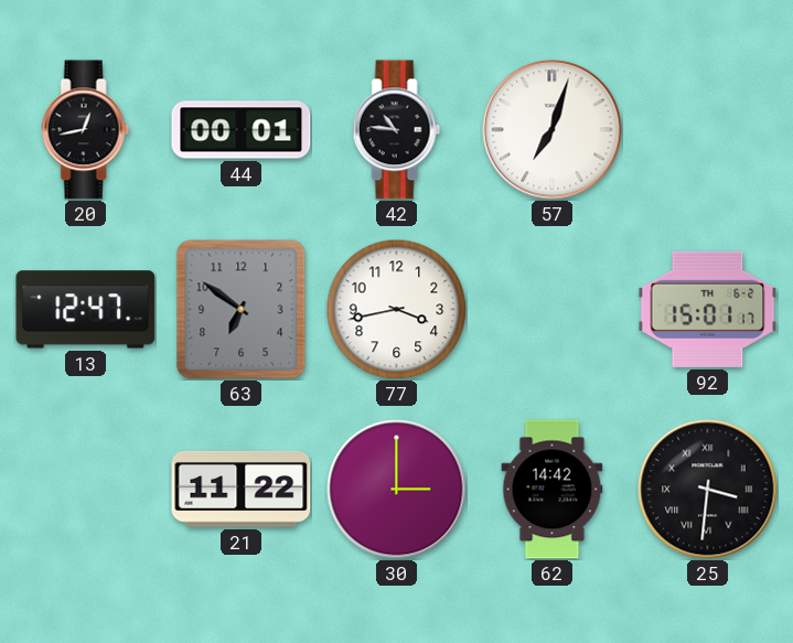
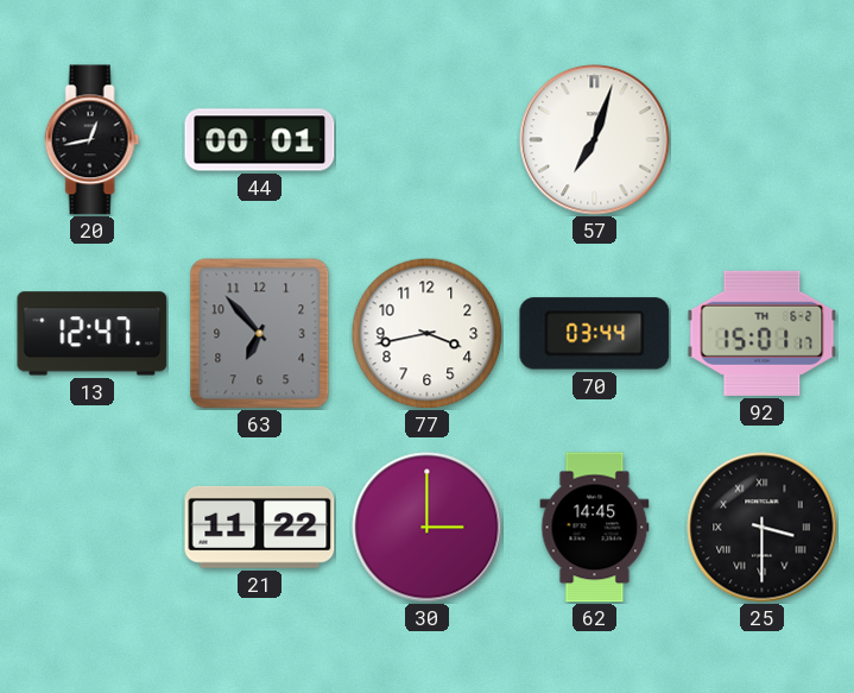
42: 10:46 -> none (397, 130)
63: 6:51 -> 6:53 (260, 334)
70: none -> 03:44 (595, 334)
62: 14:42 -> 14:45 (595, 528)
25: 3:31 -> 3:30 (763, 528)
